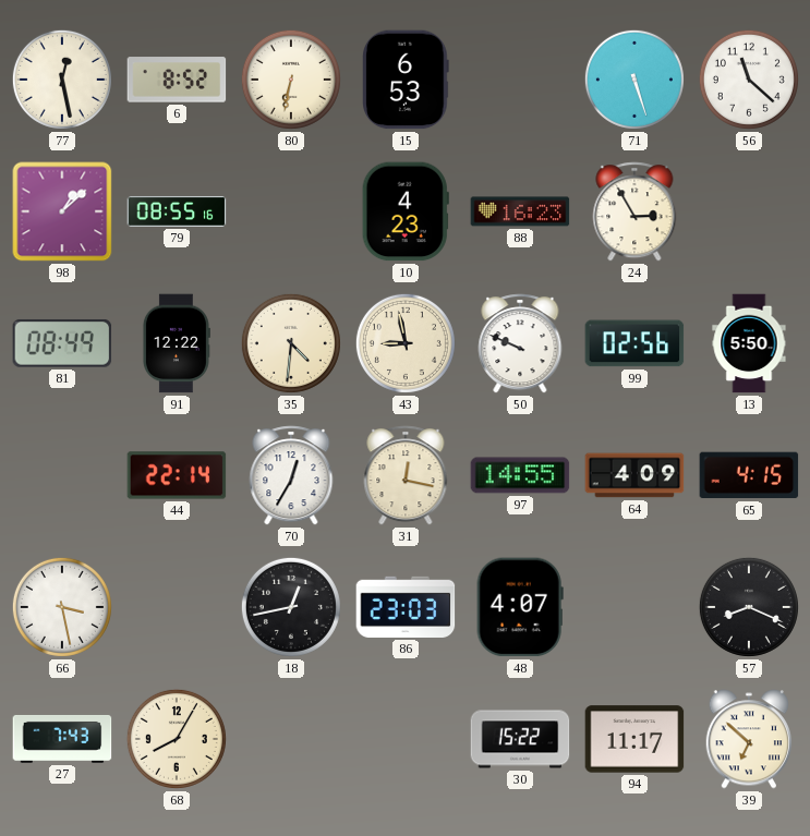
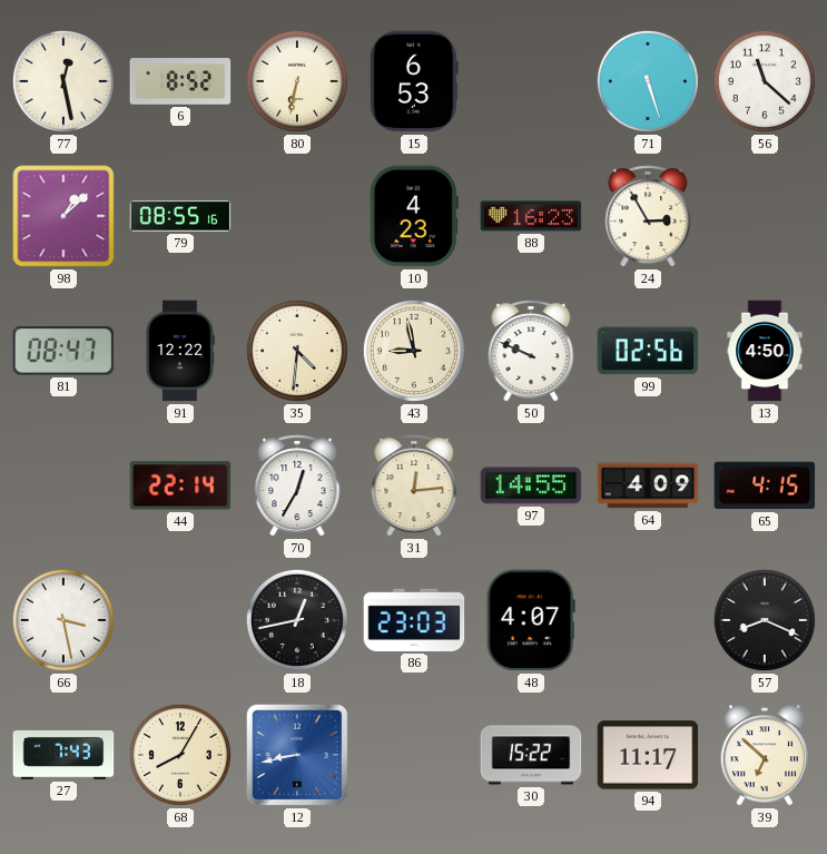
81: 08:49 -> 08:47 (63, 351)
13: 5:50 -> 4:50 (765, 351)
31: 12:17 -> 12:14 (414, 485)
12: none -> 8:43 (297, 755)
